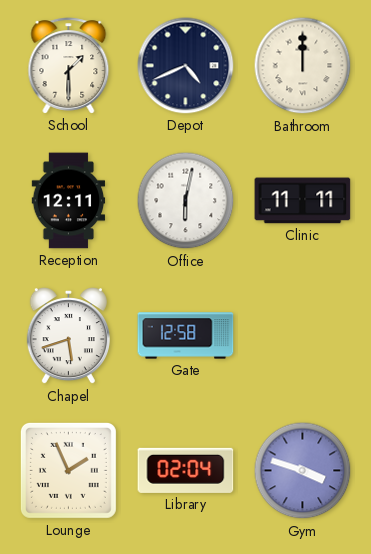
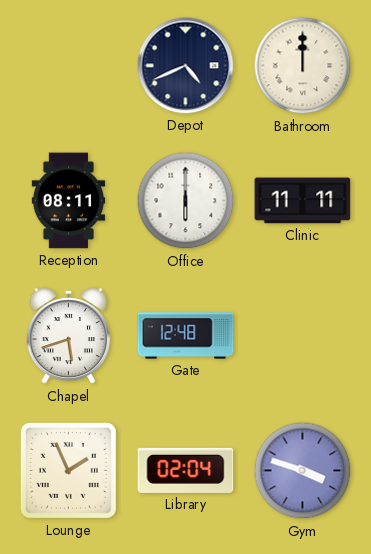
School: 1:30 -> none (69, 66)
Reception: 12:11 -> 08:11 (69, 201)
Office: 6:02 -> 6:00 (186, 201)
Gate: 12:58 -> 12:48 (186, 336)
